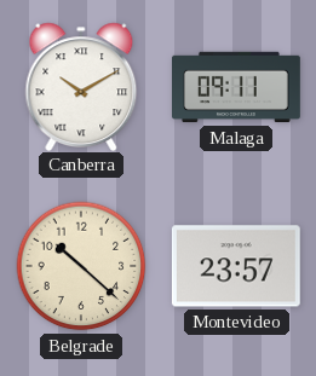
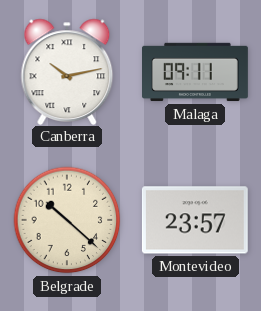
Canberra: 10:10 -> 10:13 (67, 71)
